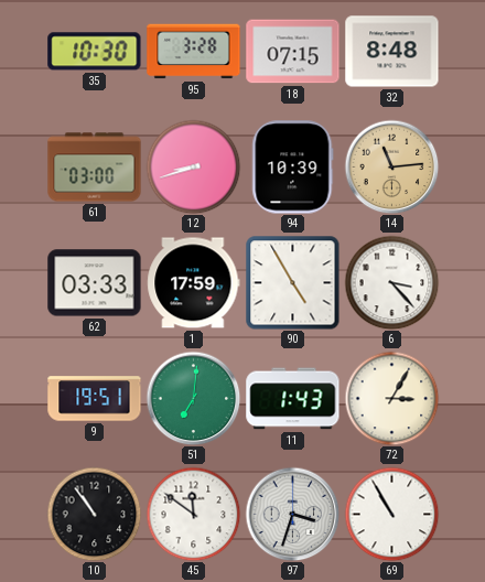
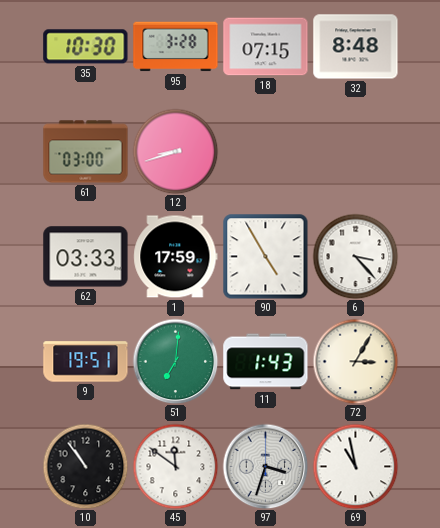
94: 10:39 -> none (293, 168)
14: 11:14 -> none (391, 166)
69: 10:55 -> 10:58 (355, 466)
